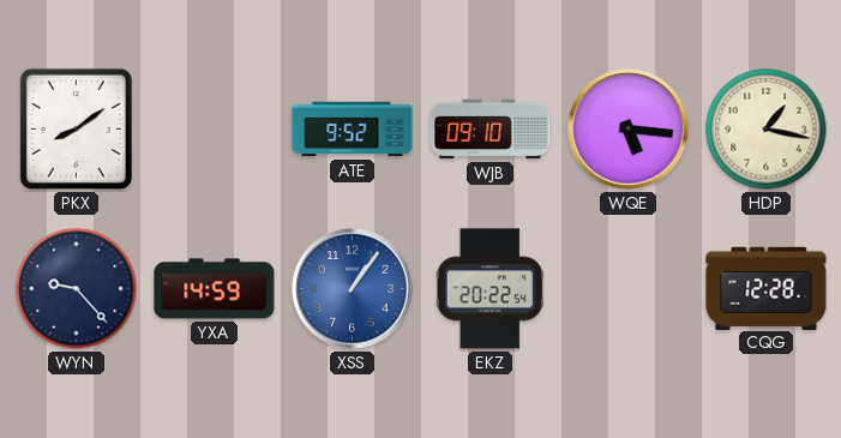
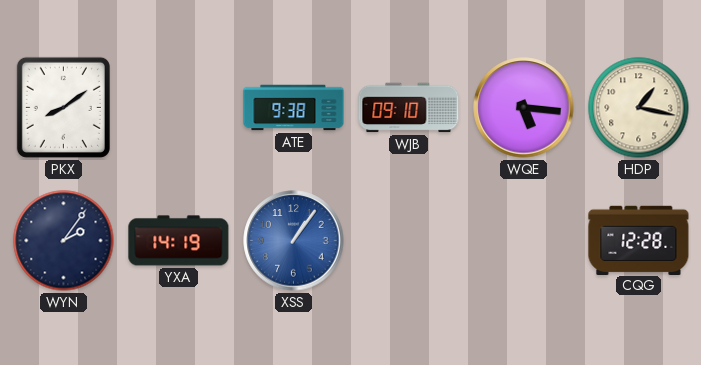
ATE: 9:52 -> 9:38 (294, 108)
WYN: 9:23 -> 2:06 (64, 241)
YXA: 14:59 -> 14:19 (179, 241)
EKZ: 20:22 -> none (489, 289)
